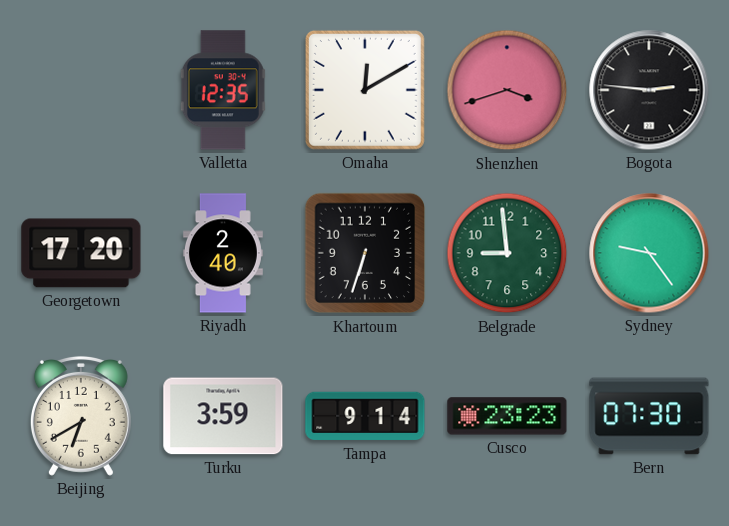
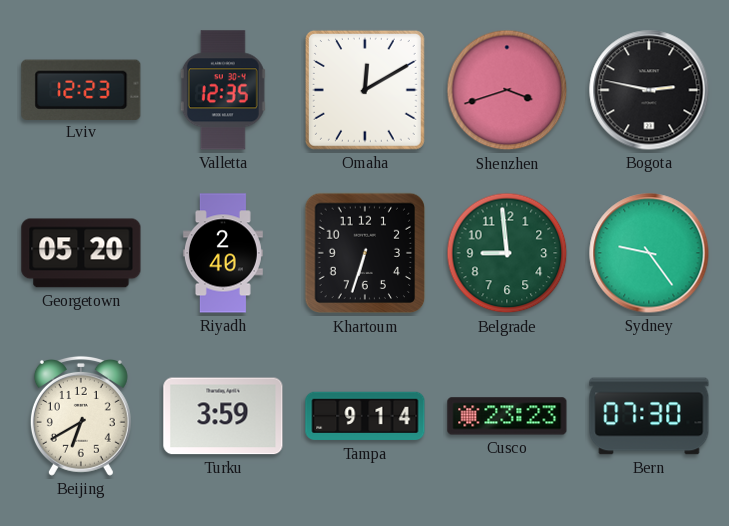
Lviv: none -> 12:23 (81, 89)
Bogota: 2:46 -> 2:47 (649, 90)
Georgetown: 17:20 -> 05:20 (81, 253)
